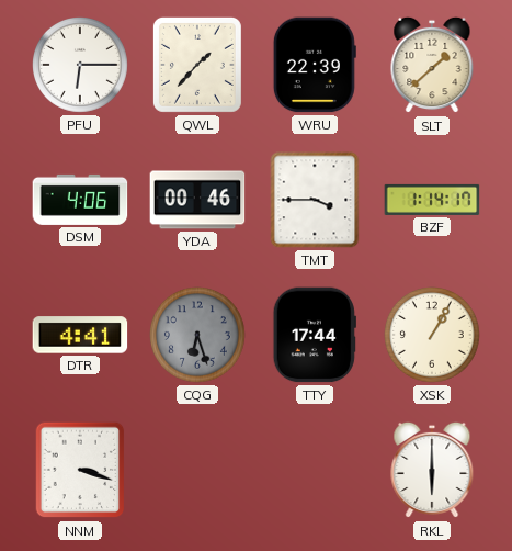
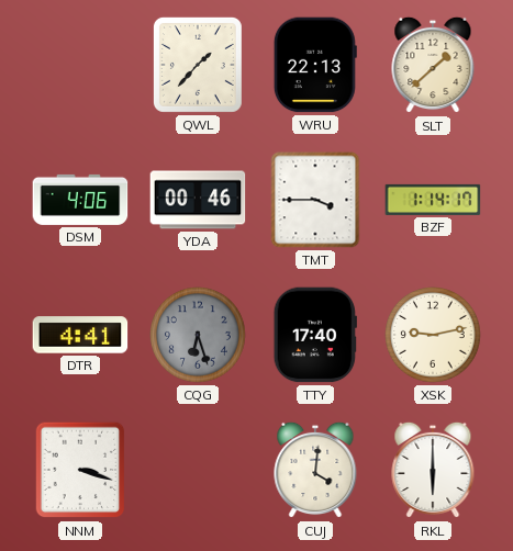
PFU: 6:15 -> none (81, 66)
WRU: 22:39 -> 22:13 (315, 65)
TTY: 17:44 -> 17:40 (315, 335)
XSK: 1:05 -> 9:13 (434, 336)
CUJ: none -> 4:01 (315, 470)
